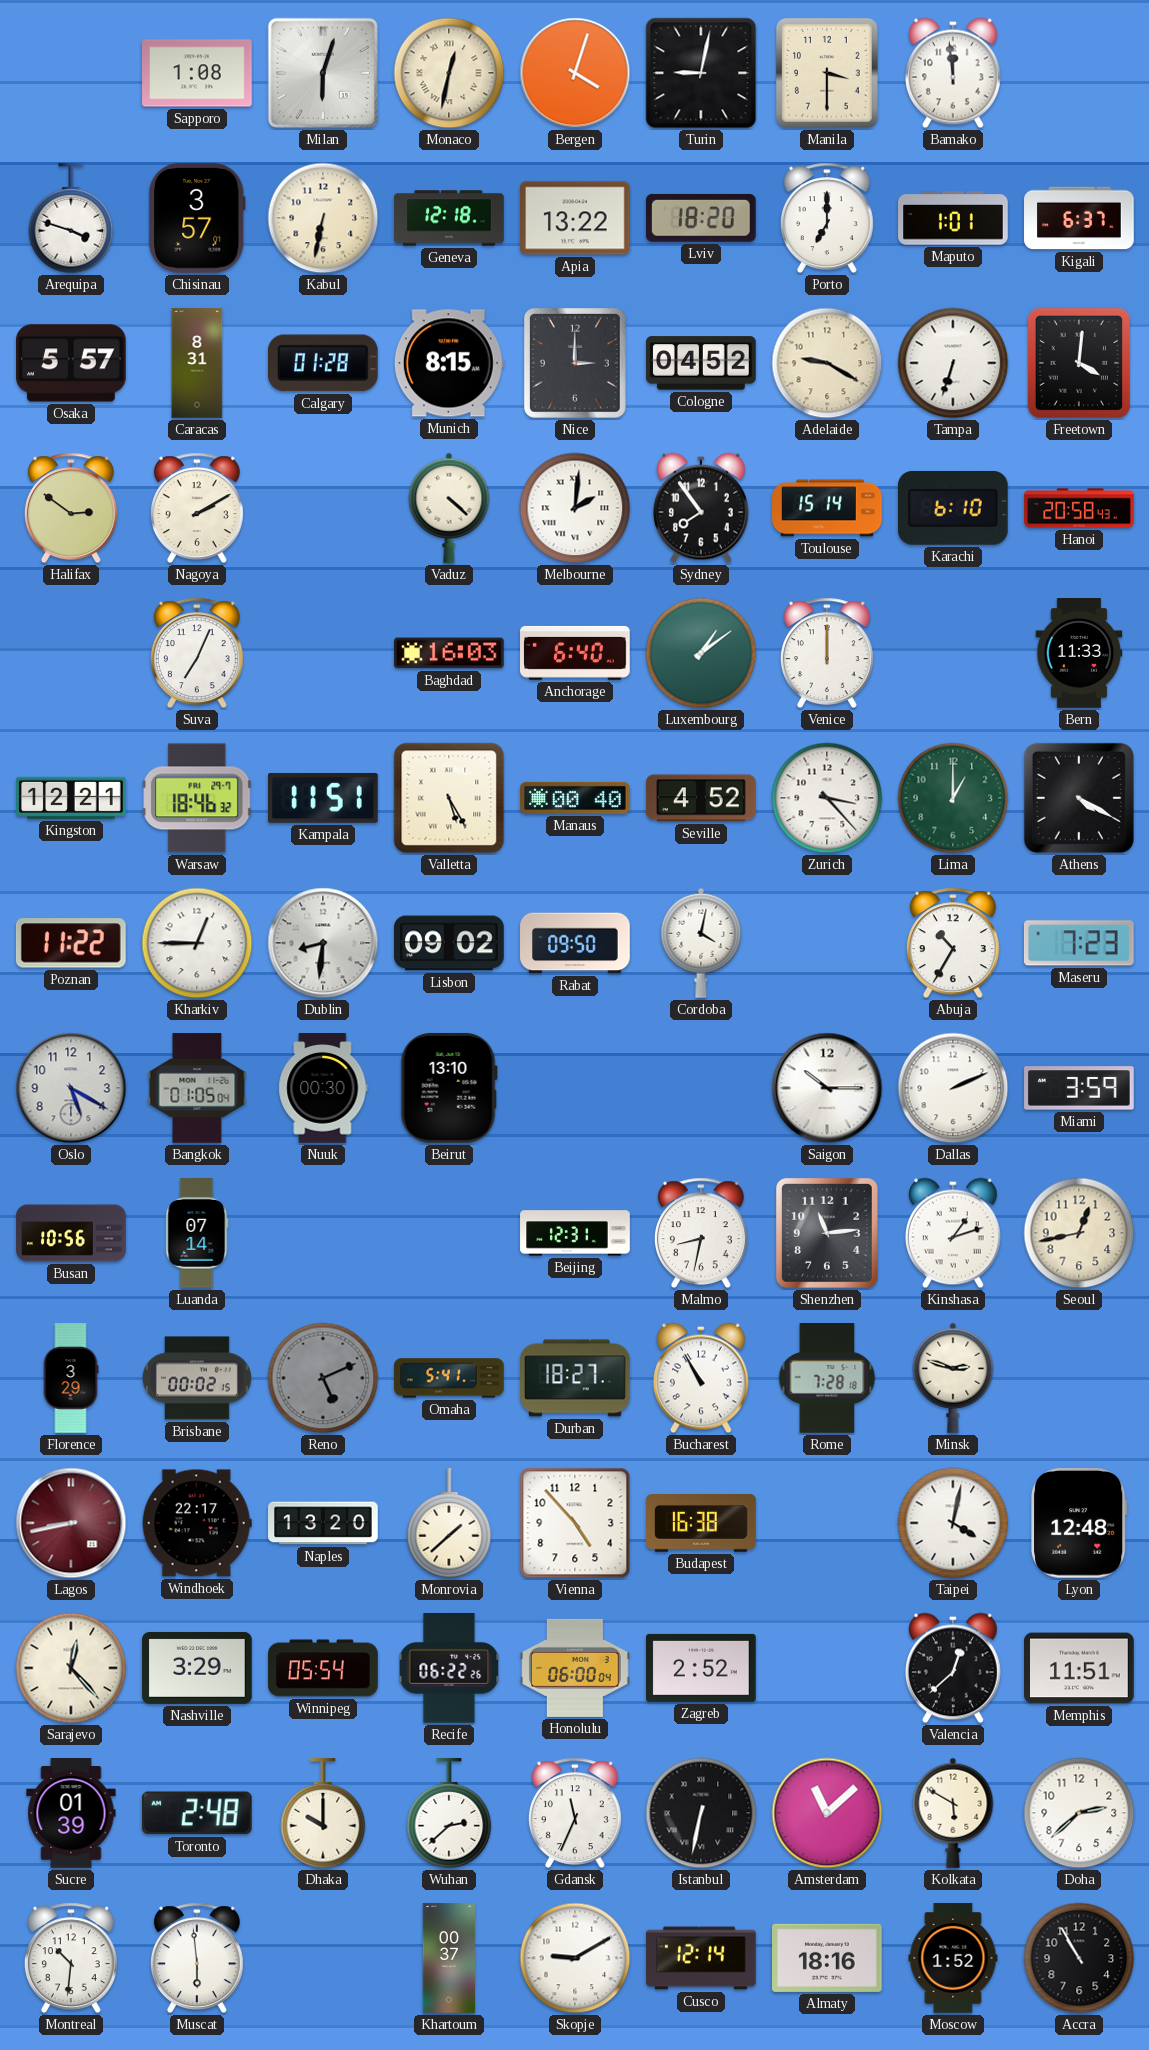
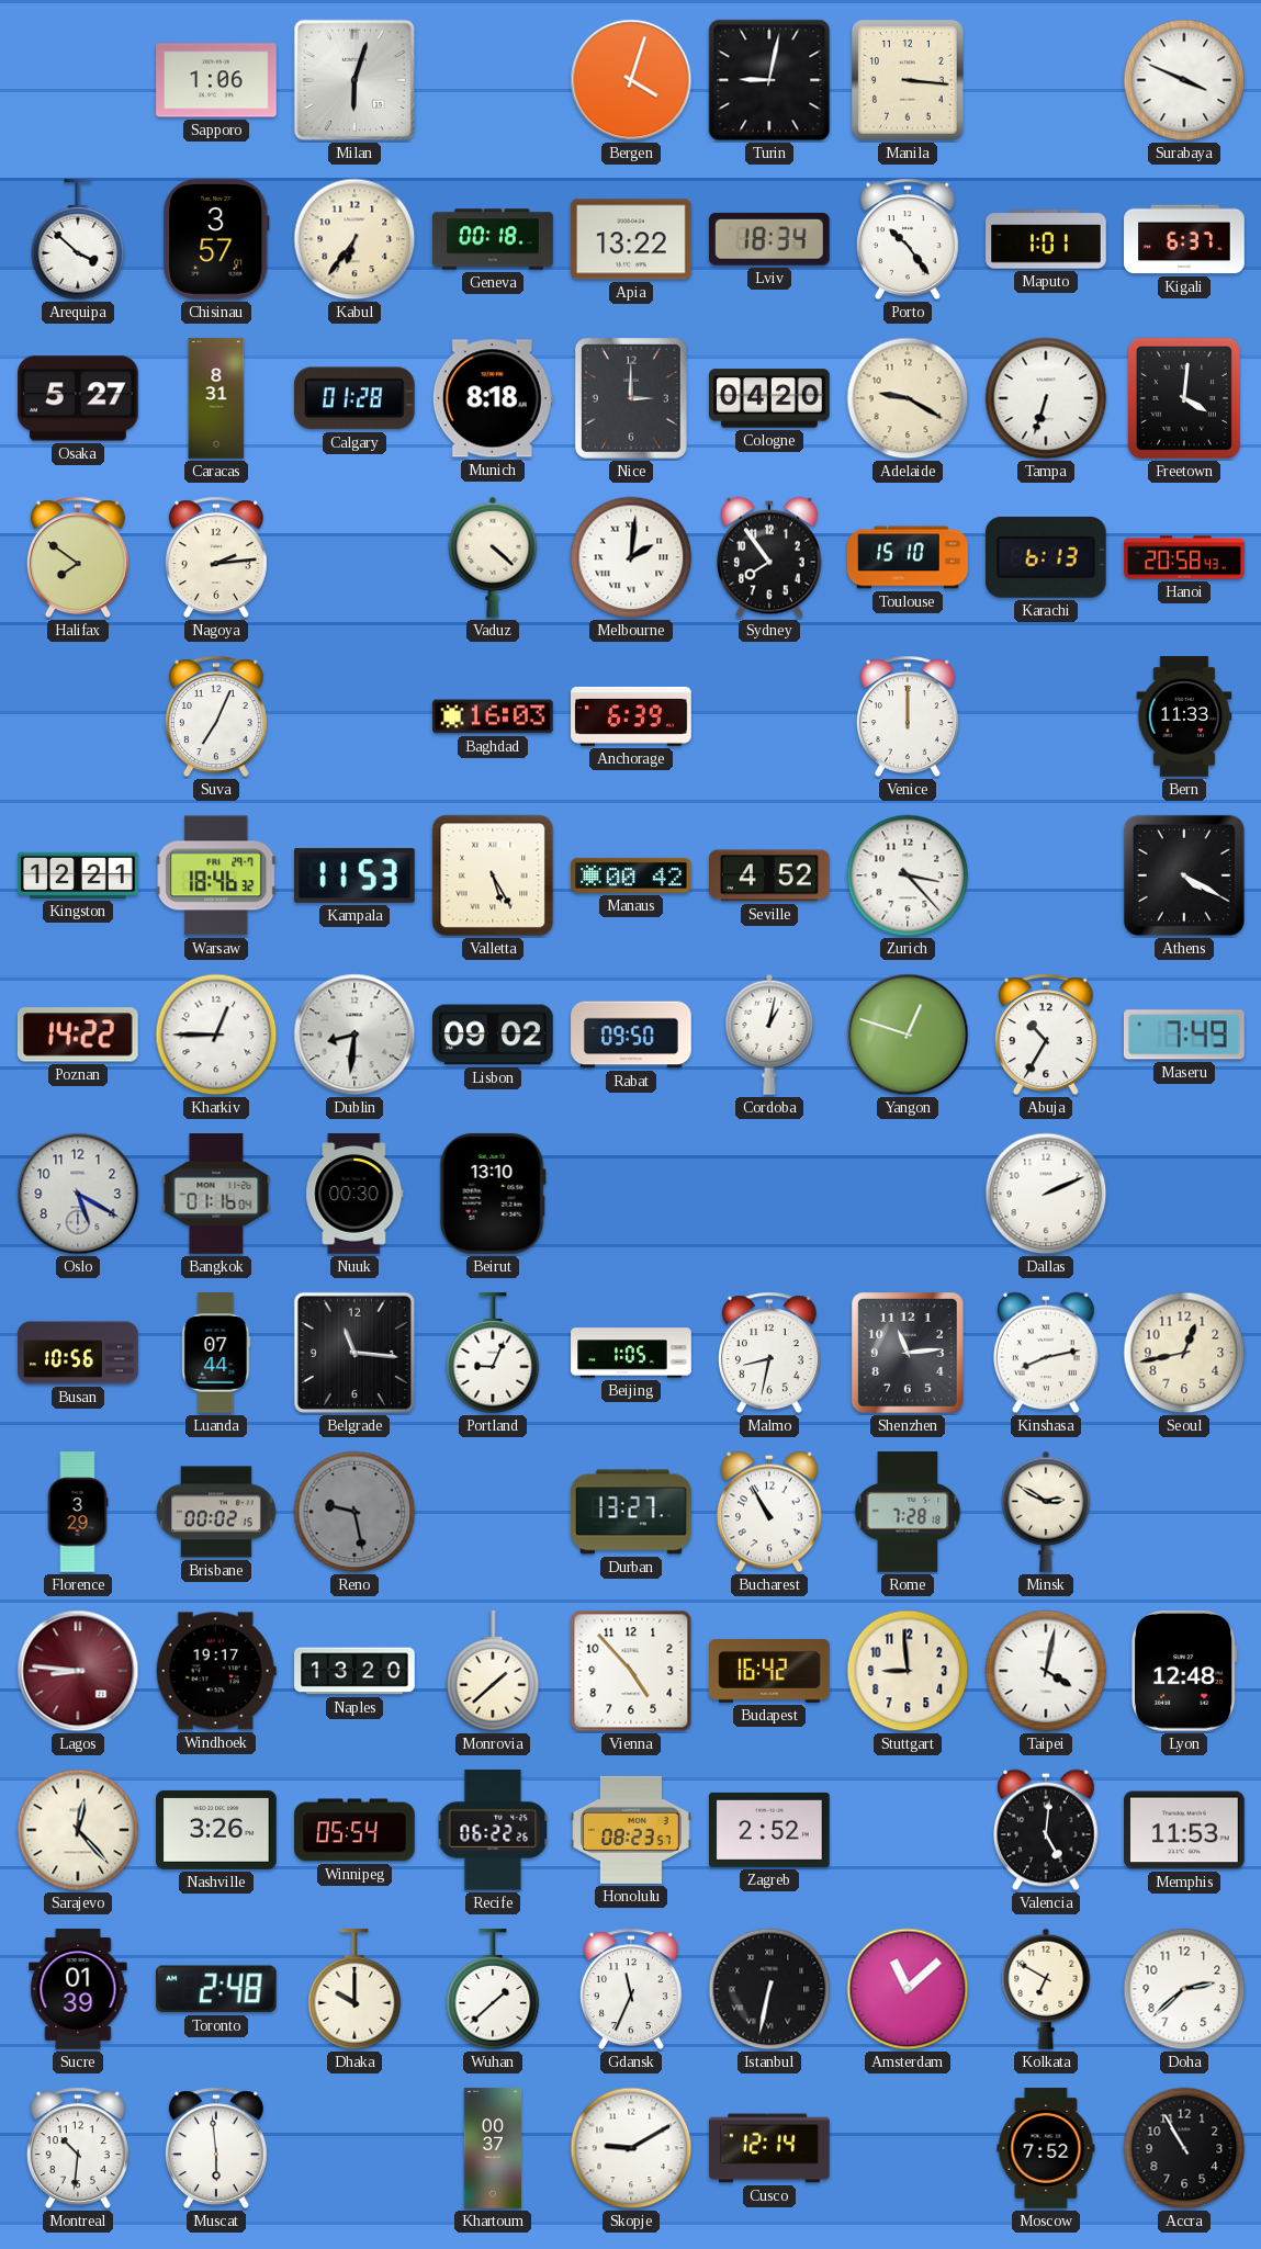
Sapporo: 1:08 -> 1:06 (216, 80)
Monaco: 12:32 -> none (449, 73)
Manila: 3:30 -> 3:16 (908, 81)
Bamako: 11:59 -> none (953, 73)
Surabaya: none -> 3:49 (1184, 80)
Arequipa: 3:48 -> 3:52 (78, 240)
Kabul: 6:32 -> 6:36 (354, 239)
Geneva: 12:18 -> 00:18 (493, 239)
Lviv: 18:20 -> 18:34 (769, 239)
Porto: 7:00 -> 10:24 (908, 239)
Osaka: 5:57 -> 5:27 (79, 398)
Munich: 8:15 -> 8:18 (493, 398)
Cologne: 04:52 -> 04:20 (770, 398)
Halifax: 2:51 -> 7:51 (78, 557)
Nagoya: 2:10 -> 2:14 (216, 557)
Toulouse: 15:14 -> 15:10 (908, 557)
Karachi: 6:10 -> 6:13 (1046, 557)
Anchorage: 6:40 -> 6:39 (631, 716)
Luxembourg: 1:09 -> none (701, 653)
Kampala: 11:51 -> 11:53 (356, 875)
Manaus: 00:40 -> 00:42 (631, 875)
Lima: 1:00 -> none (953, 798)
Poznan: 11:22 -> 14:22 (78, 1035)
Cordoba: 4:02 -> 1:02 (769, 1035)
Yangon: none -> 12:48 (908, 1035)
Maseru: 7:23 -> 7:49 (1184, 1035)
Bangkok: 01:05 -> 01:16 (216, 1194)
Saigon: 10:15 -> none (827, 1088)
Miami: 3:59 -> none (1079, 1088)
Luanda: 07:14 -> 07:44 (216, 1353)
Belgrade: none -> 11:16 (354, 1353)
Portland: none -> 9:04 (493, 1354)
Beijing: 12:31 -> 1:05 (631, 1353)
Kinshasa: 1:12 -> 8:13 (1046, 1353)
Reno: 5:11 -> 9:28 (354, 1512)
Omaha: 5:41 -> none (449, 1378)
Durban: 18:27 -> 13:27 (631, 1512)
Minsk: 2:48 -> 2:50 (1046, 1512)
Lagos: 8:43 -> 8:46 (78, 1671)
Windhoek: 22:17 -> 19:17 (216, 1671)
Budapest: 16:38 -> 16:42 (769, 1672)
Stuttgart: none -> 8:59 (908, 1671)
Nashville: 3:29 -> 3:26 (216, 1830)
Honolulu: 06:00 -> 08:23 (631, 1830)
Valencia: 12:38 -> 5:01 (1046, 1830)
Memphis: 11:51 -> 11:53 (1184, 1830)
Wuhan: 2:38 -> 1:38 (493, 1990)
Kolkata: 5:50 -> 6:50 (1046, 1989)
Almaty: 18:16 -> none (827, 1958)
Moscow: 1:52 -> 7:52 (1046, 2148)
